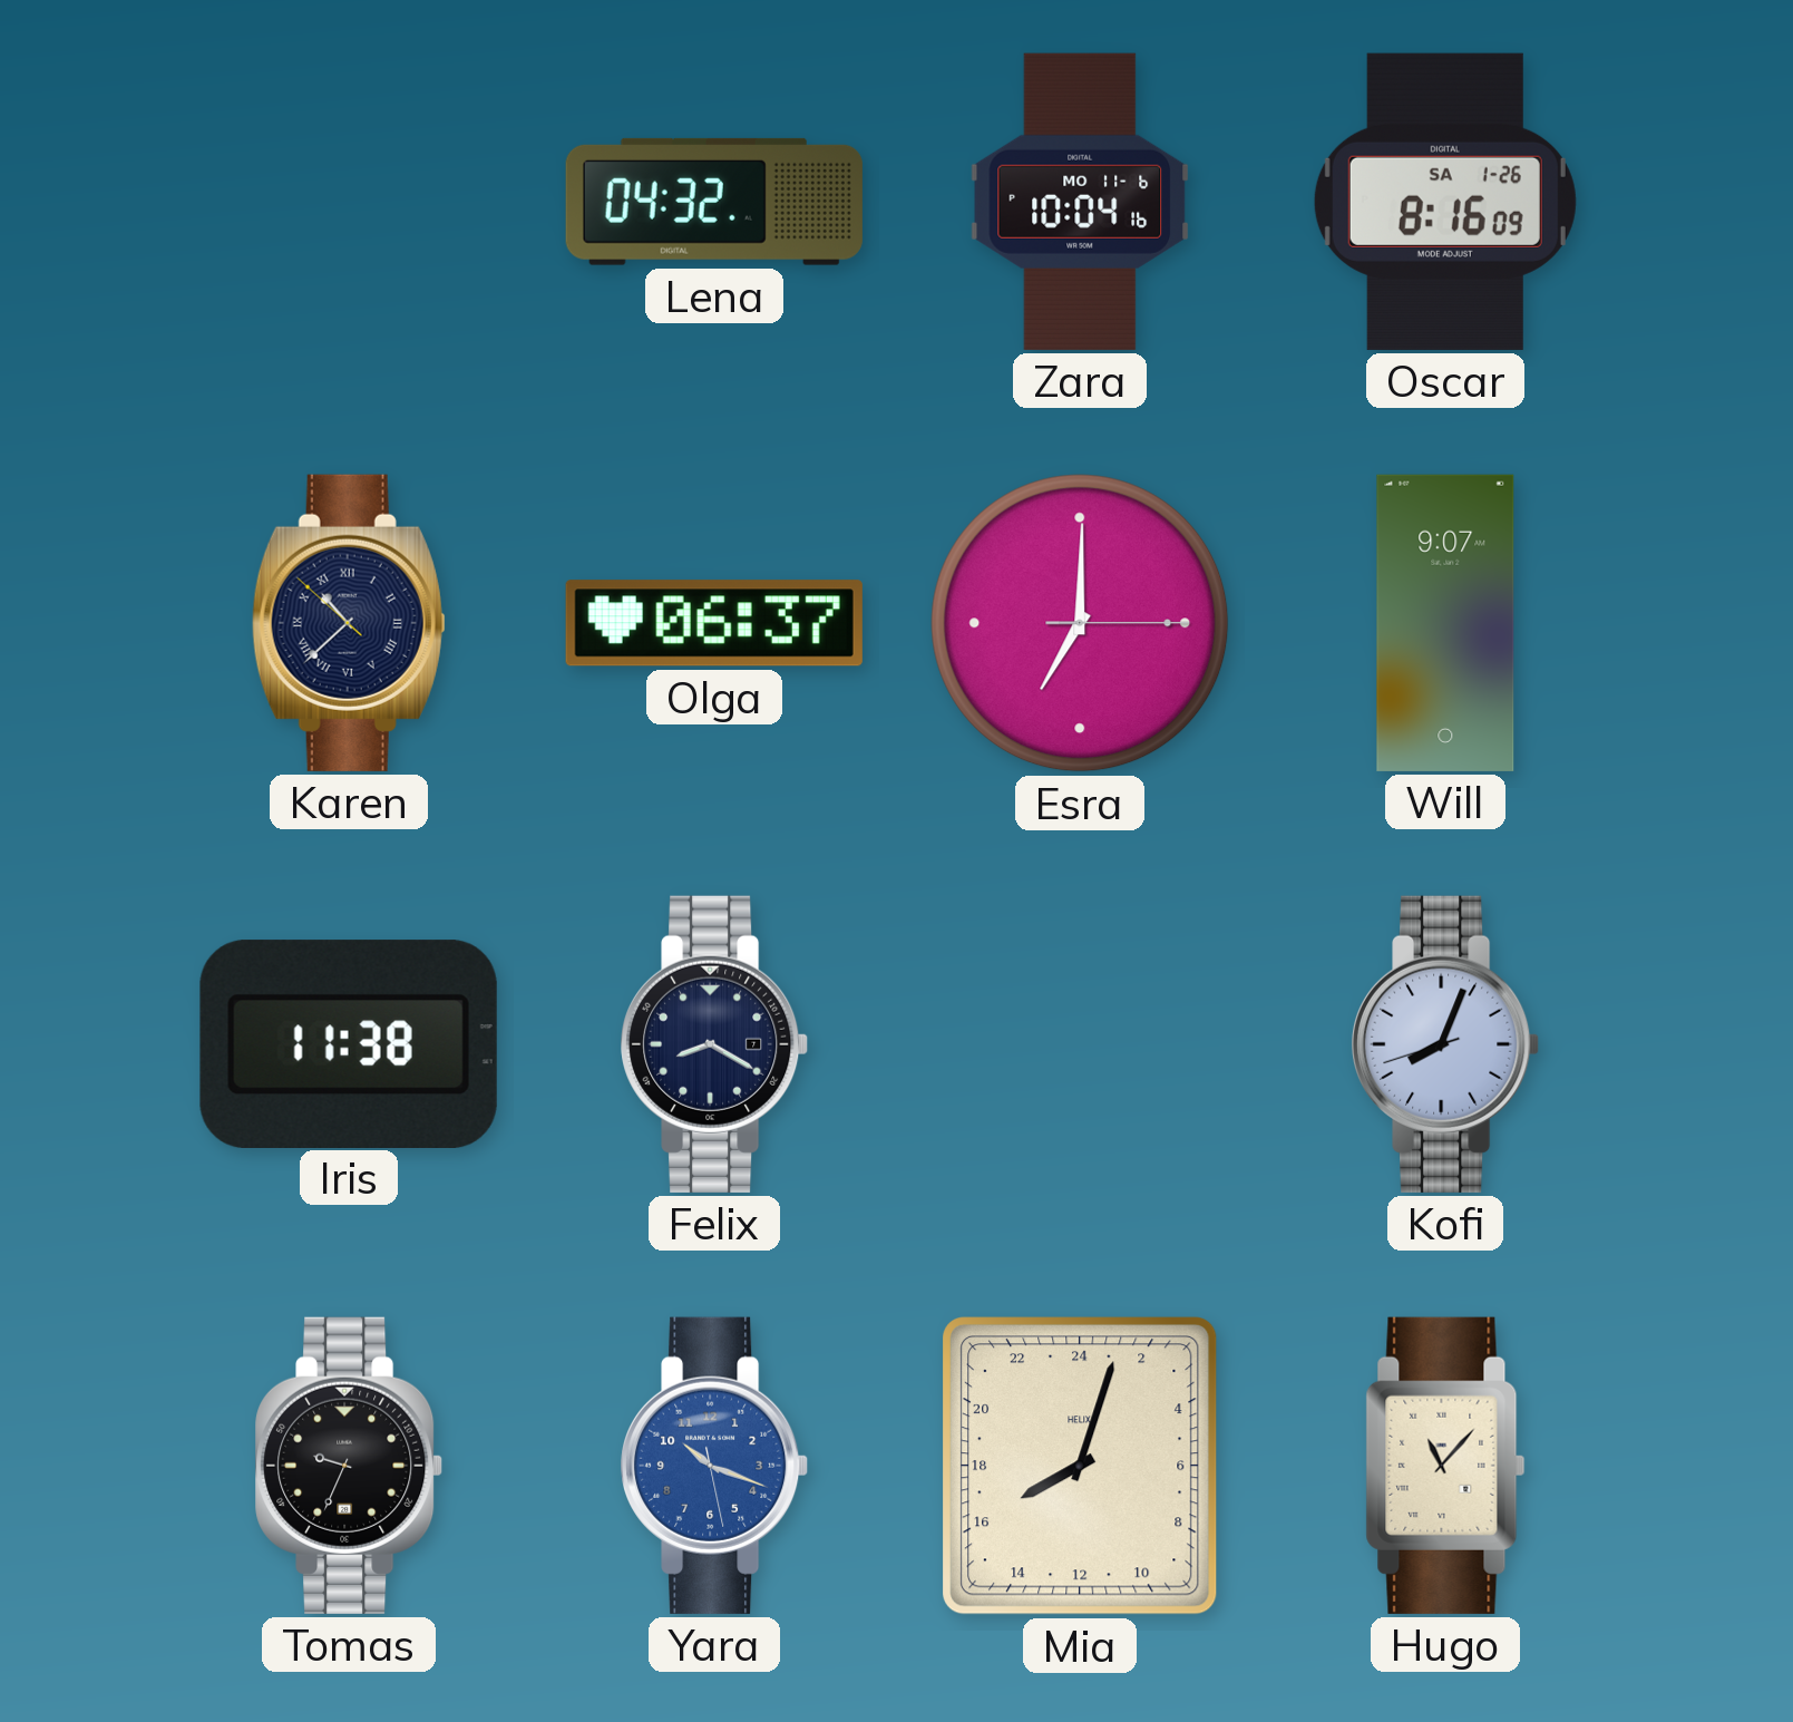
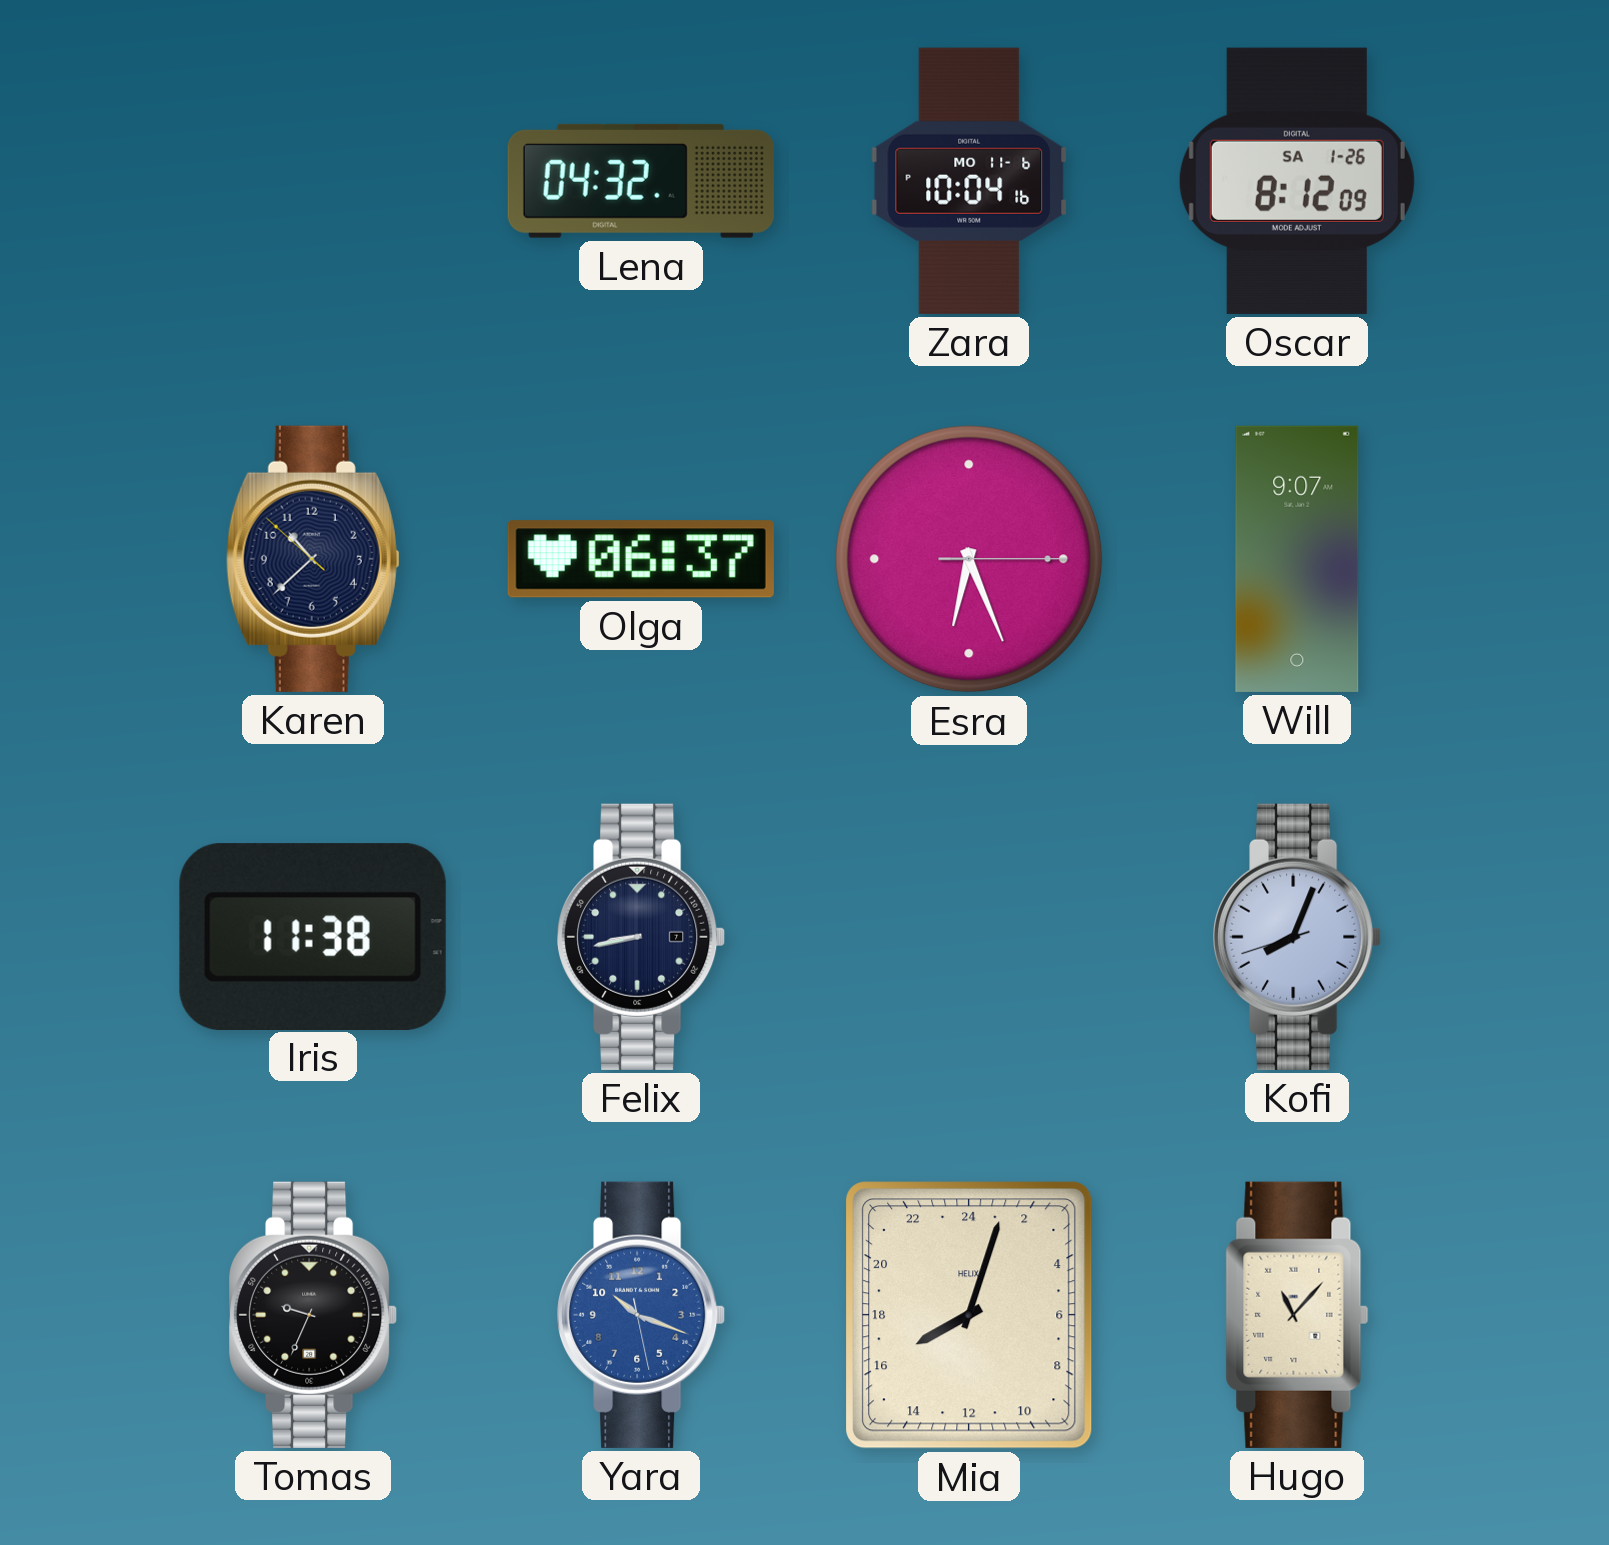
Oscar: 8:16 -> 8:12 (1297, 181)
Karen numerals: Roman -> Arabic (313, 559)
Esra: 7:00 -> 6:26 (969, 559)
Felix: 8:20 -> 8:43 (641, 937)
